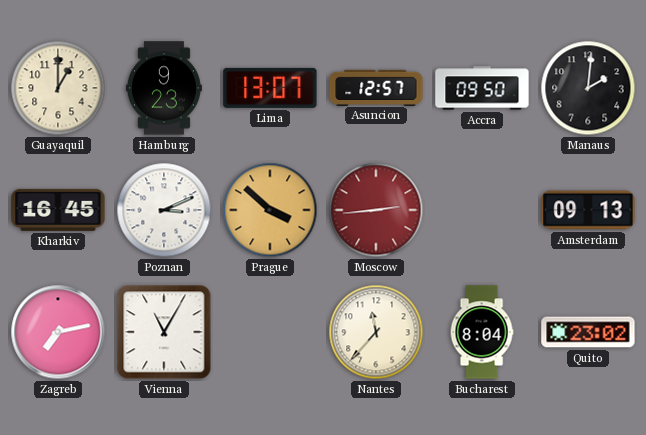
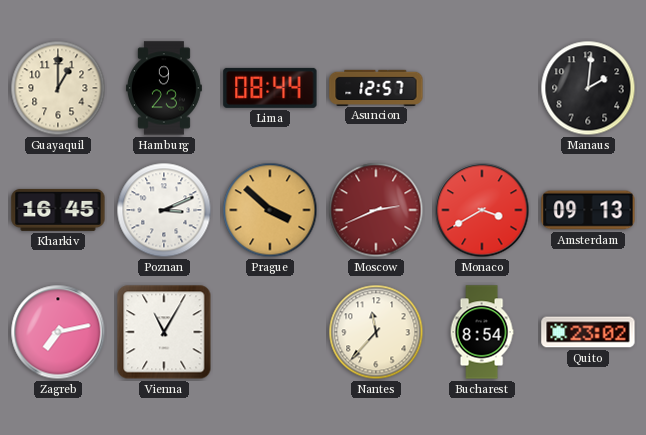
Lima: 13:07 -> 08:44 (270, 88)
Accra: 09:50 -> none (482, 88)
Moscow: 2:44 -> 2:41 (376, 210)
Monaco: none -> 3:40 (482, 210)
Bucharest: 8:04 -> 8:54 (482, 332)
